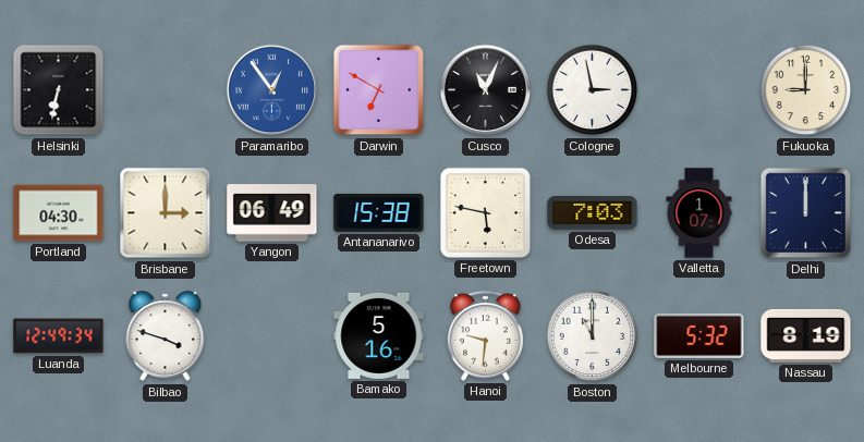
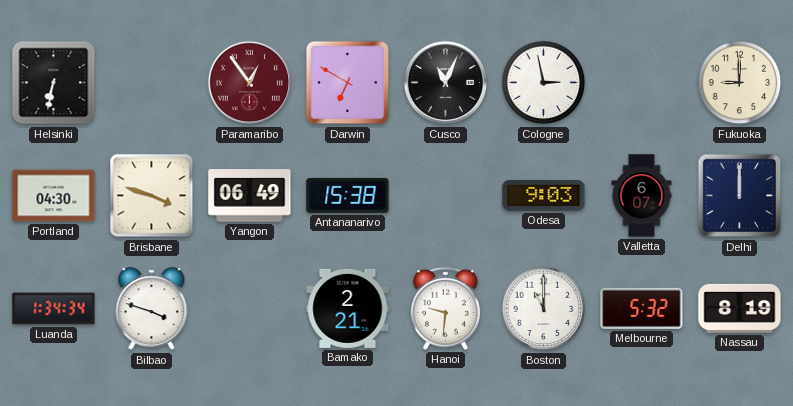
Paramaribo dial: blue -> burgundy (250, 83)
Brisbane: 3:00 -> 3:48 (152, 196)
Freetown: 5:47 -> none (485, 212)
Odesa: 7:03 -> 9:03 (544, 196)
Valletta: 1:07 -> 6:07 (642, 196)
Luanda: 12:49 -> 1:34 (54, 309)
Bamako: 5:16 -> 2:21 (348, 308)
